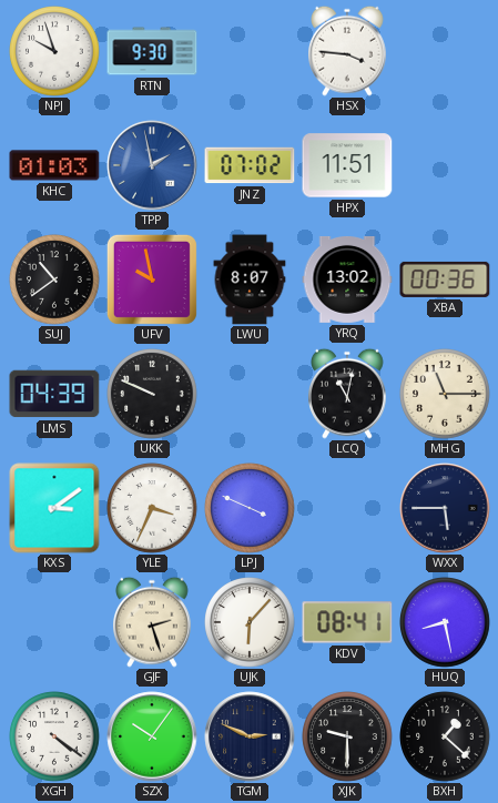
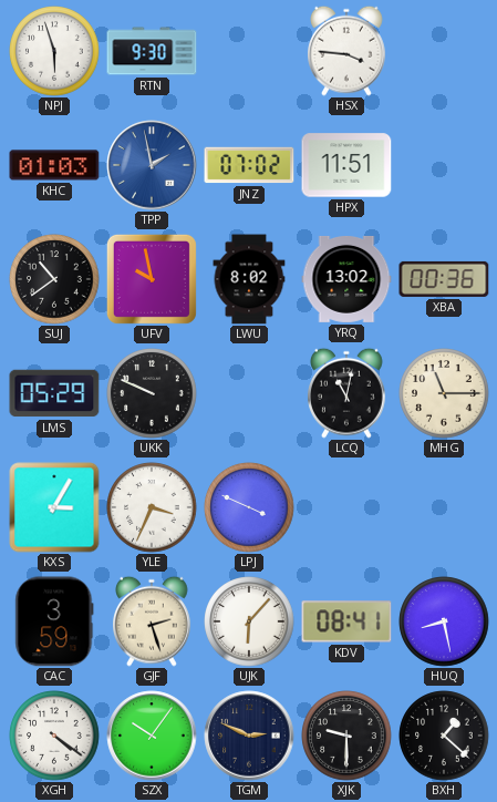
NPJ: 9:57 -> 5:57 (54, 51)
LWU: 8:07 -> 8:02 (249, 279)
LMS: 04:39 -> 05:29 (54, 393)
KXS: 3:09 -> 3:05 (54, 507)
WXX: 5:45 -> none (445, 508)
CAC: none -> 3:59 (54, 621)
